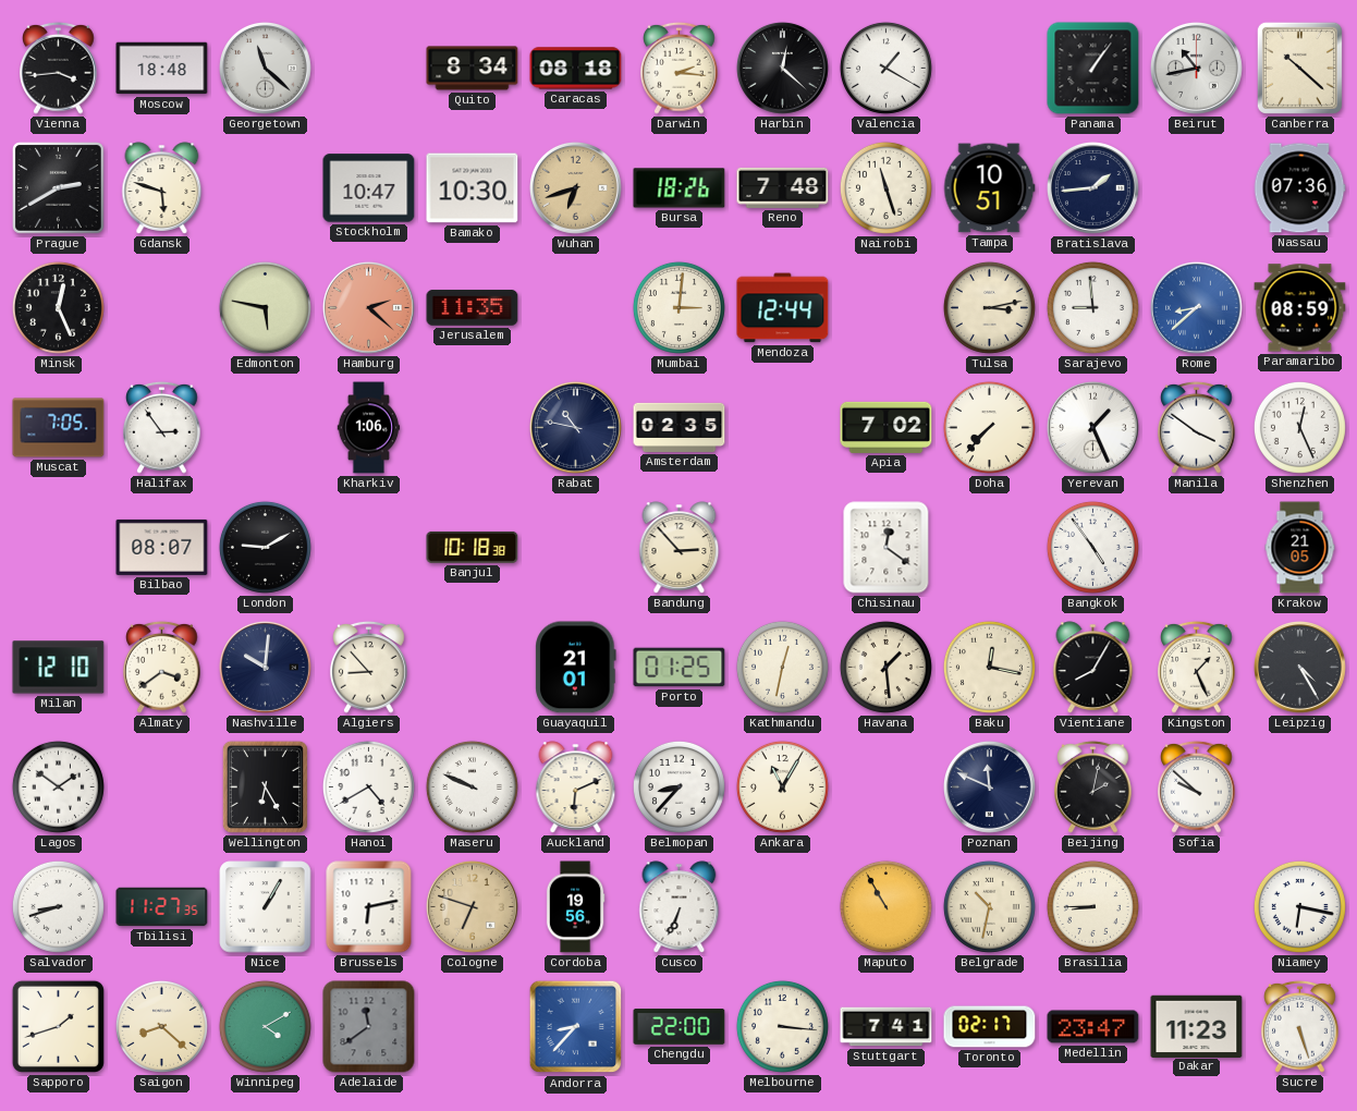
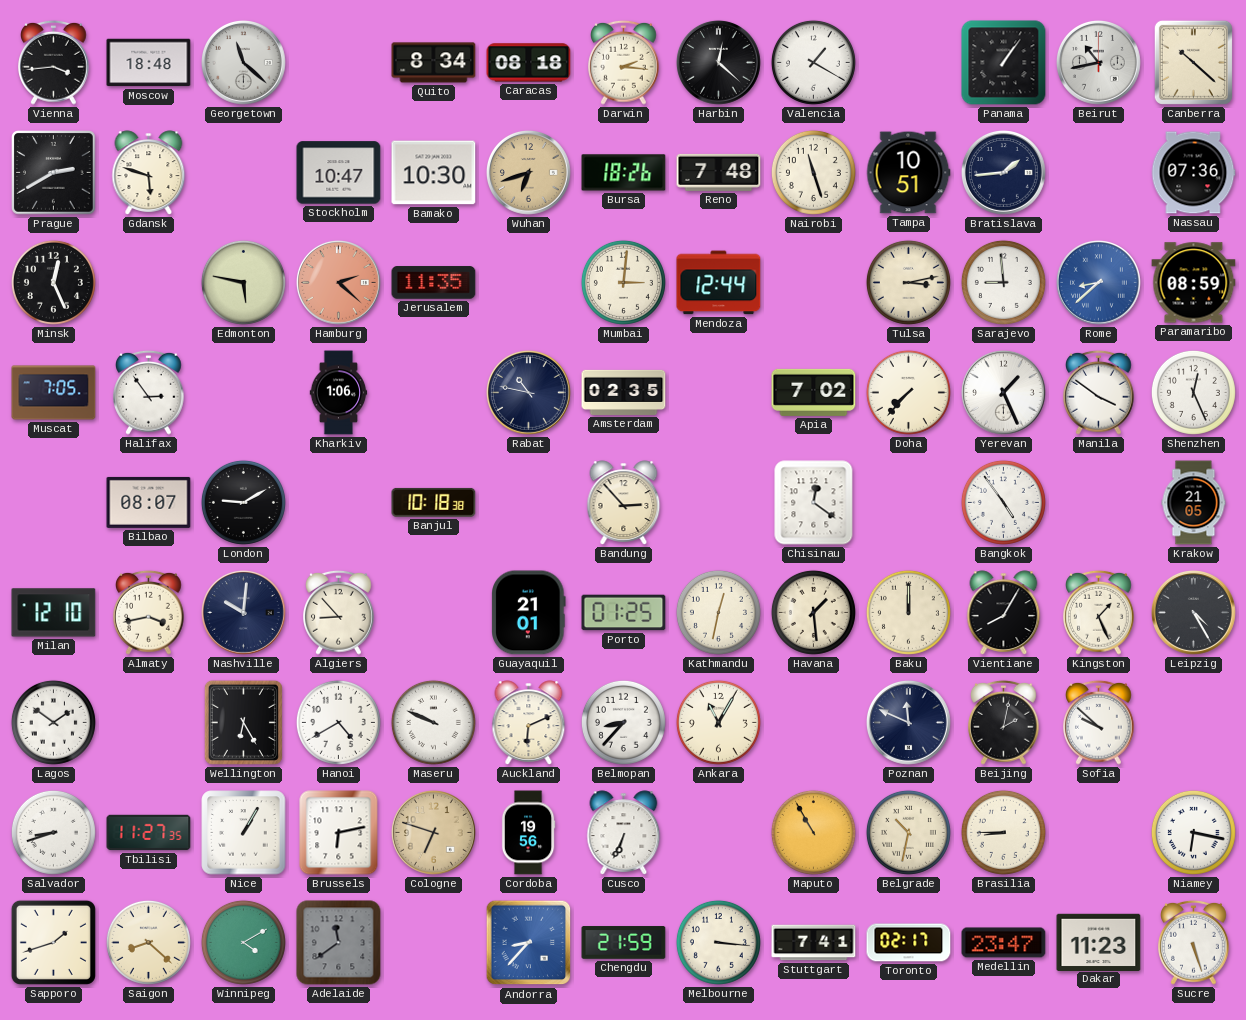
Almaty: 3:39 -> 3:43 (149, 612)
Baku: 12:17 -> 12:00 (908, 612)
Chengdu: 22:00 -> 21:59 (624, 943)
